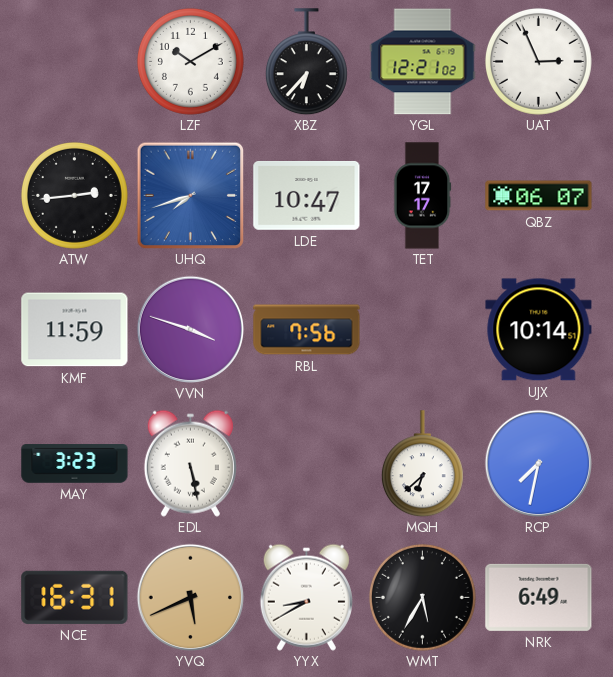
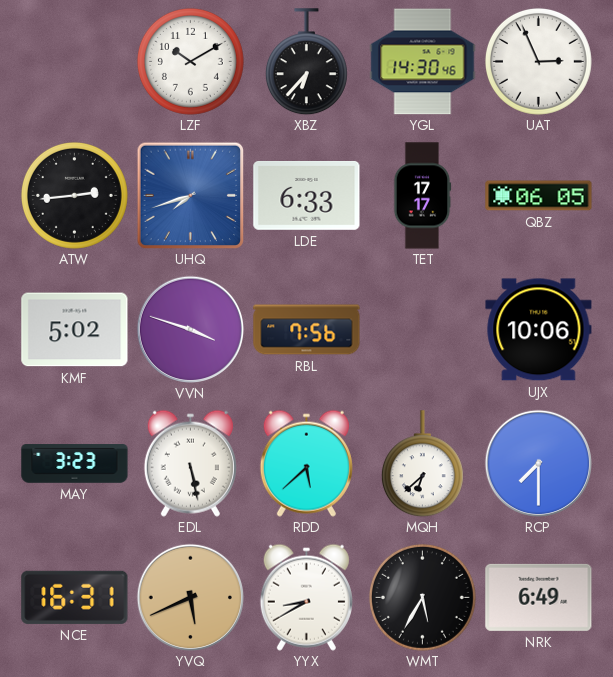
YGL: 12:21 -> 14:30 (423, 62)
LDE: 10:47 -> 6:33 (307, 195)
QBZ: 06:07 -> 06:05 (539, 196)
KMF: 11:59 -> 5:02 (75, 330)
UJX: 10:14 -> 10:06 (539, 330)
RDD: none -> 5:38 (306, 463)
RCP: 7:32 -> 7:30 (538, 463)
